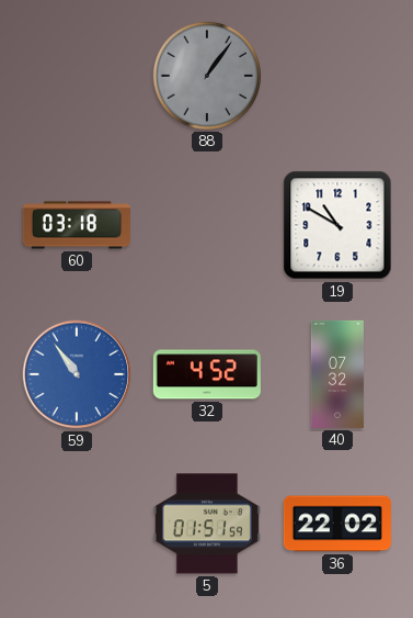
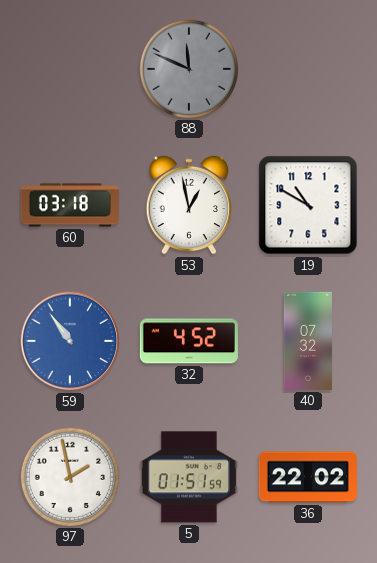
88: 1:06 -> 11:49 (189, 69)
53: none -> 12:58 (188, 205)
97: none -> 1:58 (70, 477)
